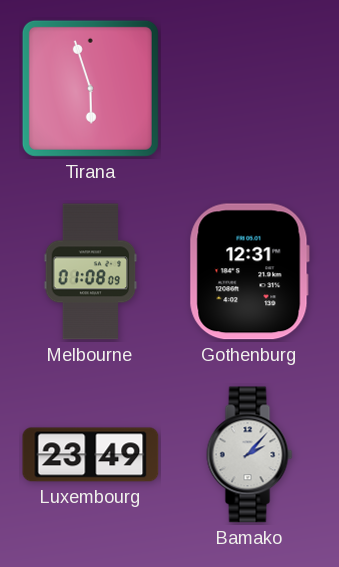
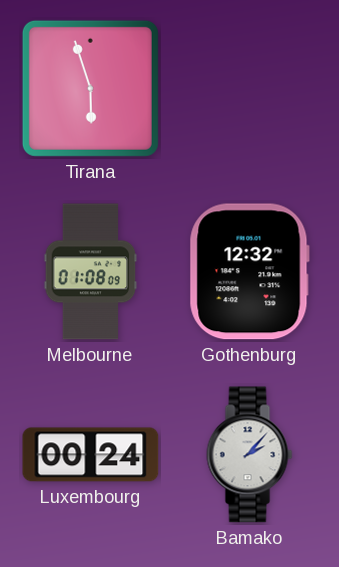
Gothenburg: 12:31 -> 12:32 (249, 272)
Luxembourg: 23:49 -> 00:24 (91, 455)
